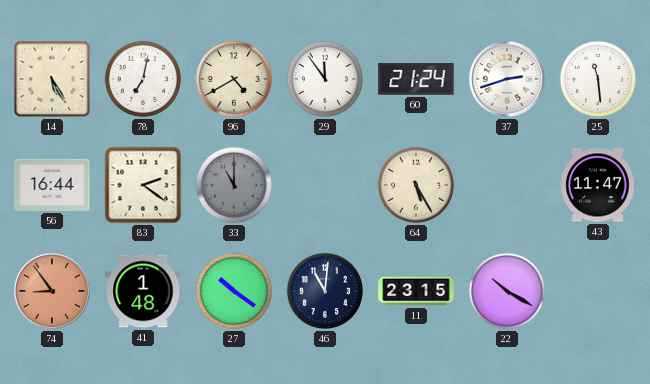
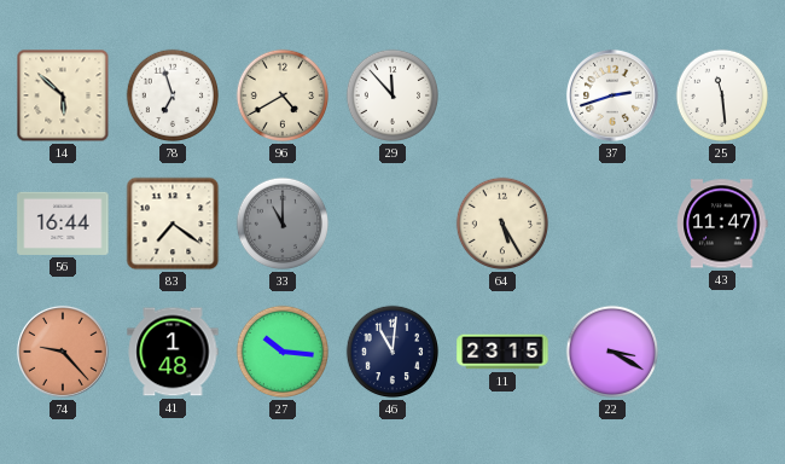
14: 5:25 -> 5:52 (63, 95)
78: 7:02 -> 6:57 (173, 95)
29: 11:54 -> 11:53 (392, 95)
60: 21:24 -> none (416, 79)
83: 2:21 -> 7:21 (173, 224)
74: 8:54 -> 9:23 (63, 352)
27: 10:21 -> 10:16 (283, 352)
22: 10:20 -> 3:20 (612, 352)
